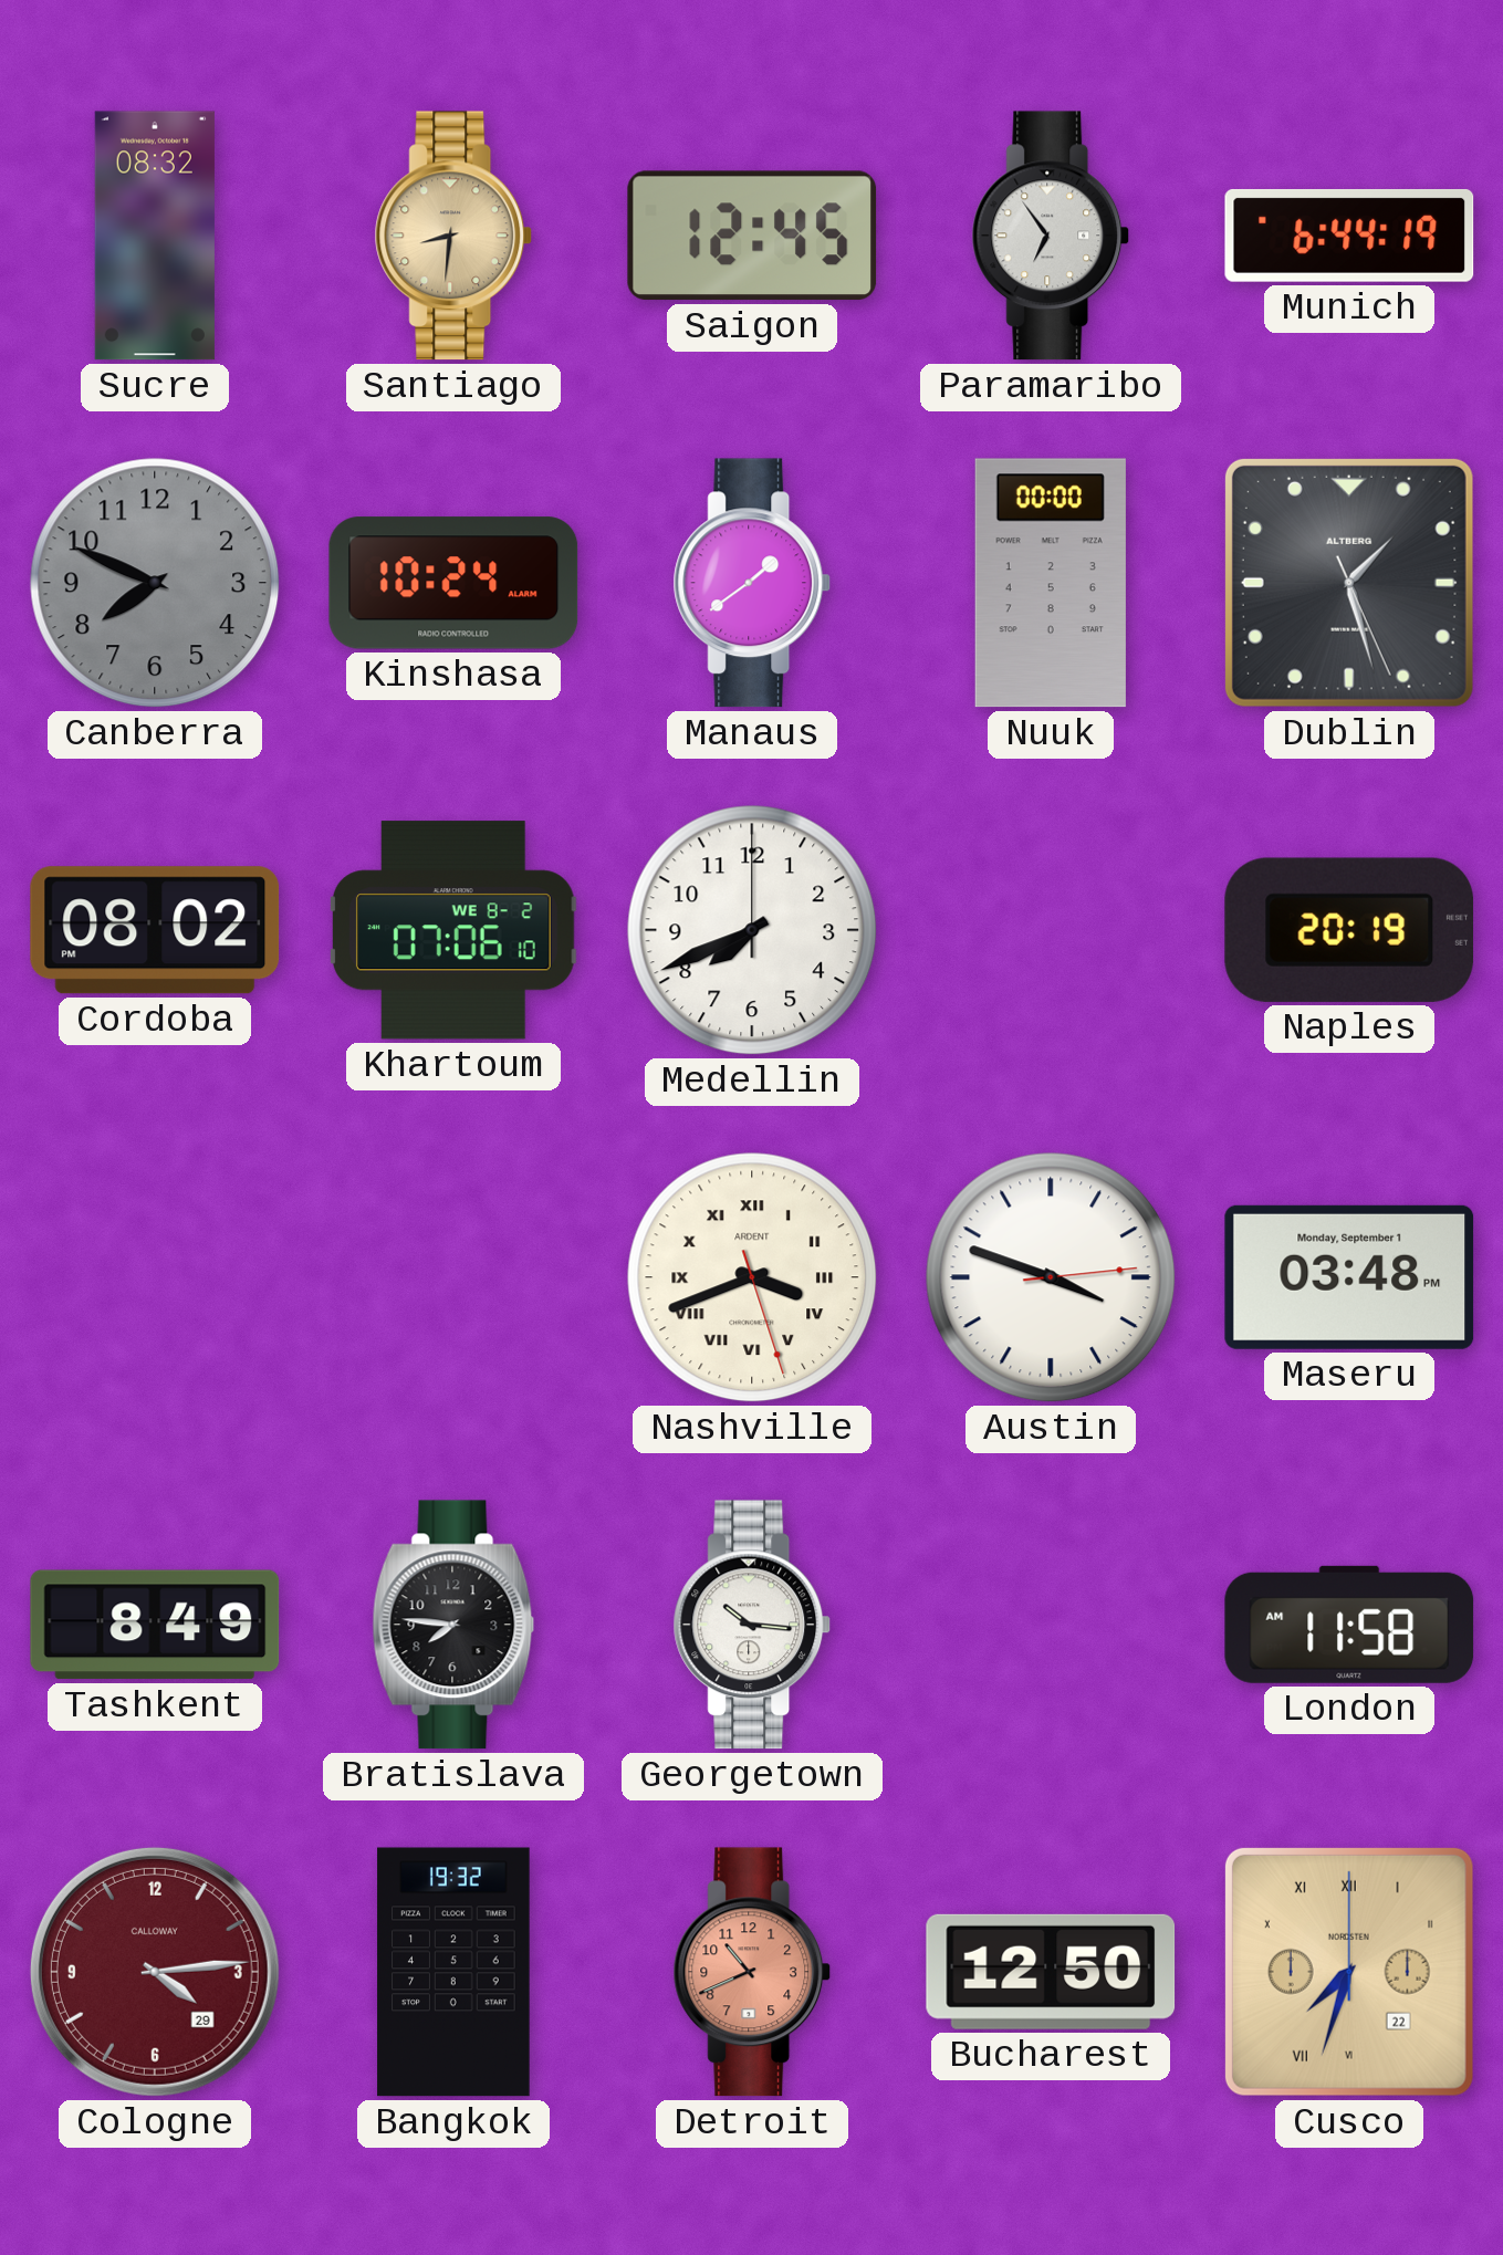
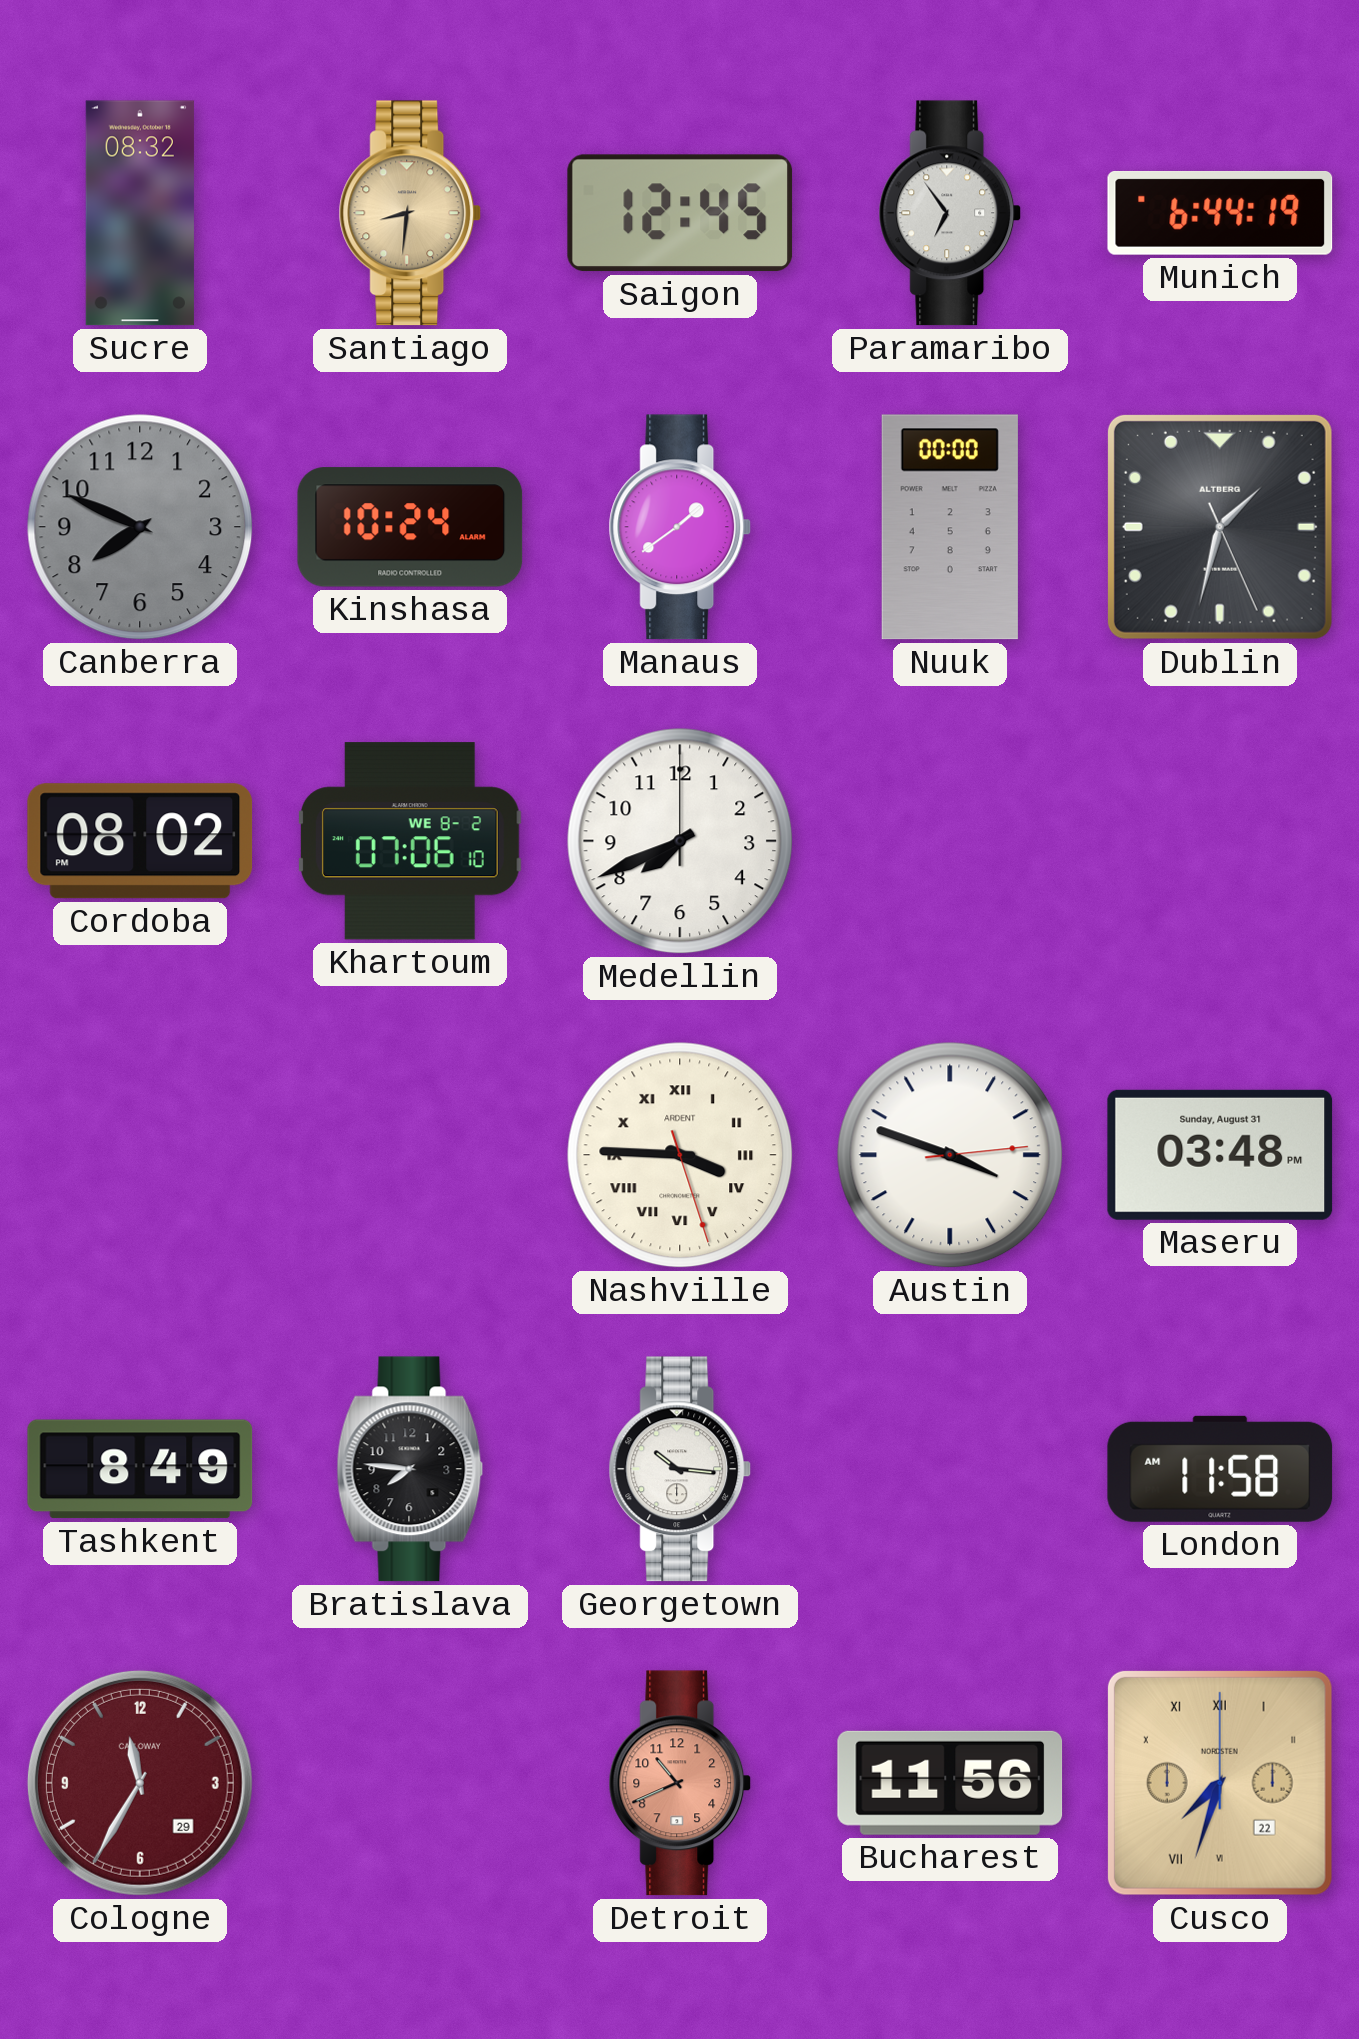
Dublin: 1:27 -> 1:32 (1220, 527)
Naples: 20:19 -> none (1349, 930)
Nashville: 3:41 -> 3:45 (680, 1155)
Maseru date: Monday, September 1 -> Sunday, August 31 (1220, 1155)
Cologne: 4:14 -> 11:35 (140, 1783)
Bangkok: 19:32 -> none (453, 1972)
Bucharest: 12:50 -> 11:56 (950, 1783)
